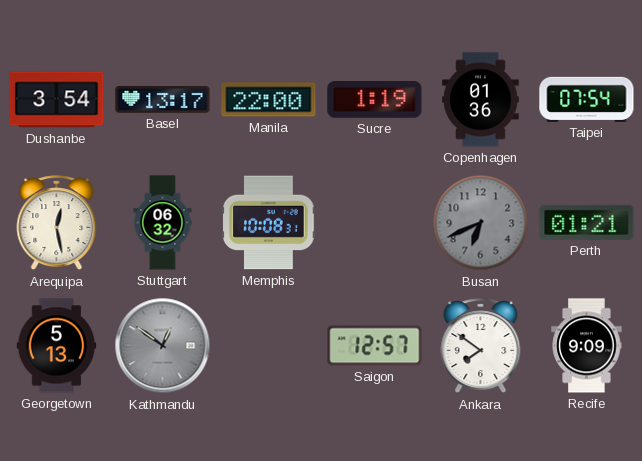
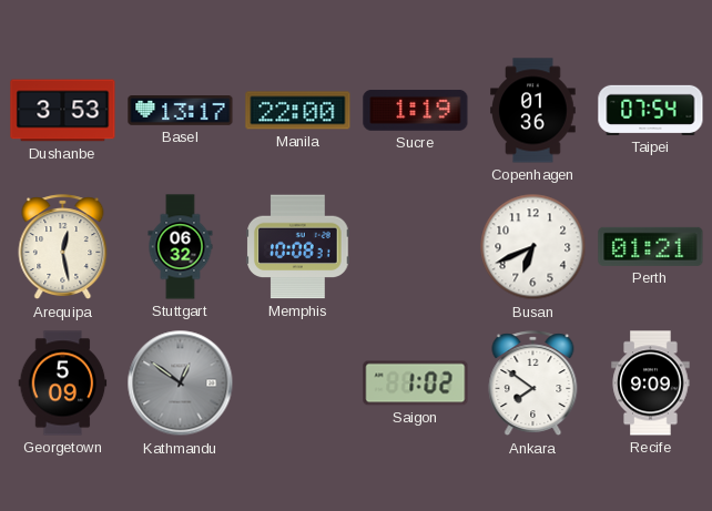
Dushanbe: 3:54 -> 3:53 (63, 111)
Busan dial: grey -> white (533, 247)
Georgetown: 5:13 -> 5:09 (63, 384)
Saigon: 12:57 -> 1:02 (416, 384)
